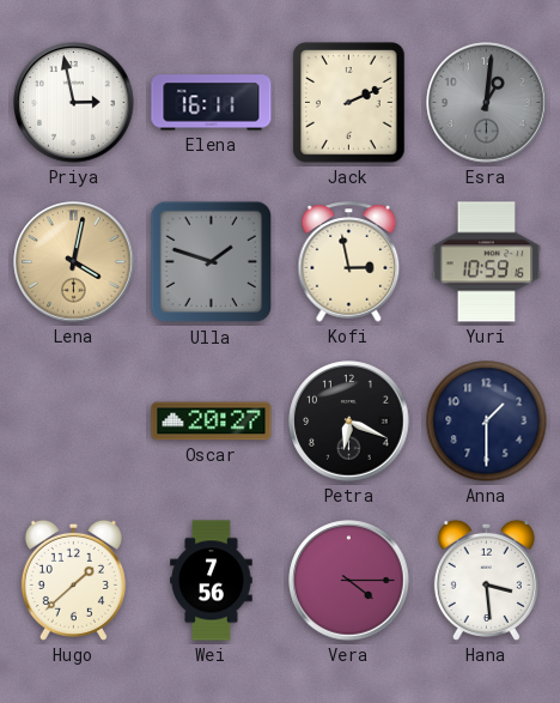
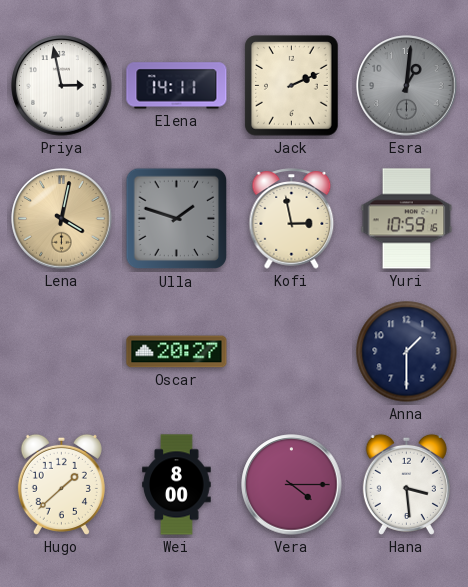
Elena: 16:11 -> 14:11 (177, 86)
Petra: 6:19 -> none (349, 422)
Wei: 7:56 -> 8:00 (177, 485)
